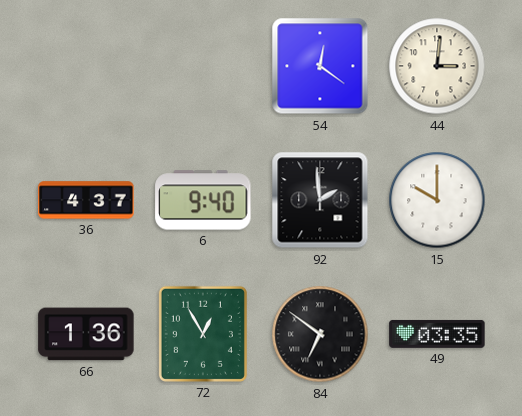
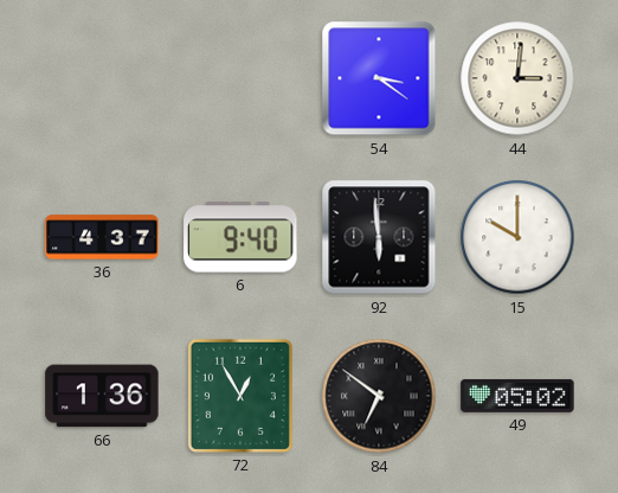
54: 12:21 -> 3:21 (379, 78)
92: 1:59 -> 5:59 (379, 237)
49: 03:35 -> 05:02 (517, 396)
